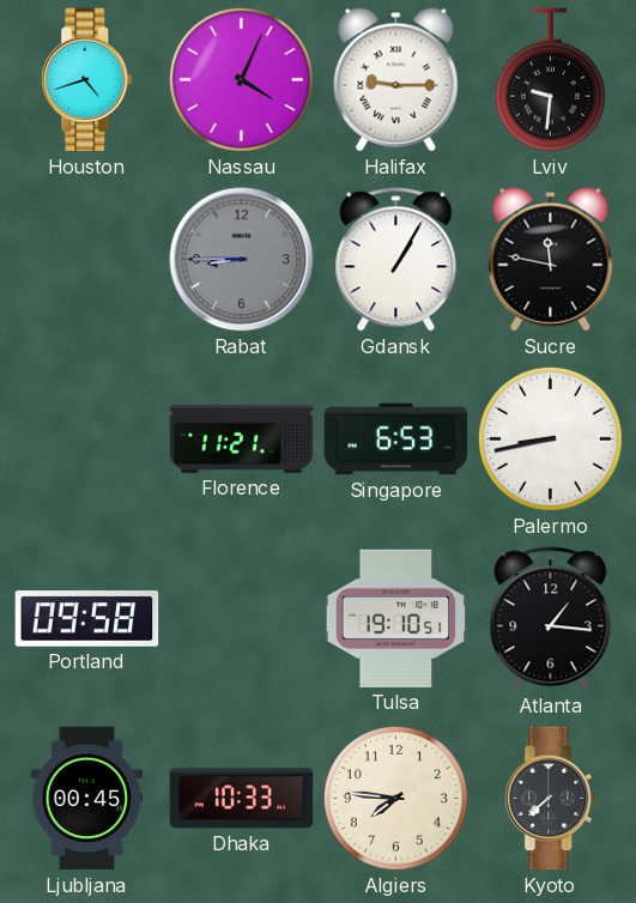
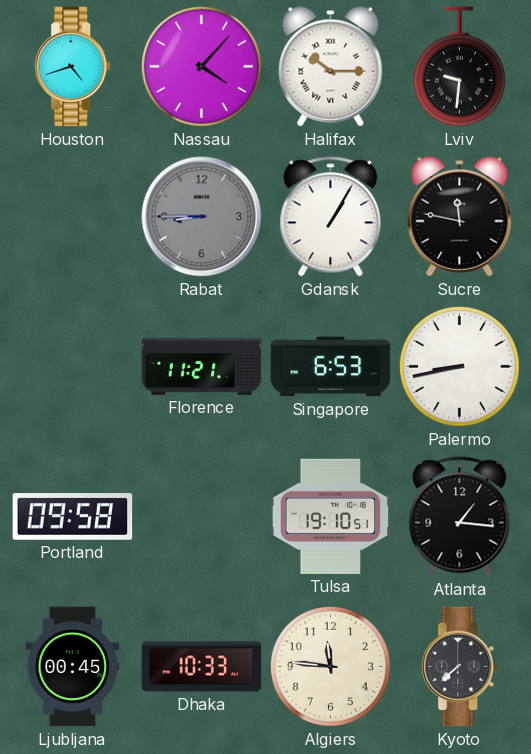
Nassau: 4:04 -> 4:07 (201, 66)
Halifax: 9:15 -> 10:15 (331, 67)
Algiers: 7:46 -> 11:46 (330, 666)
